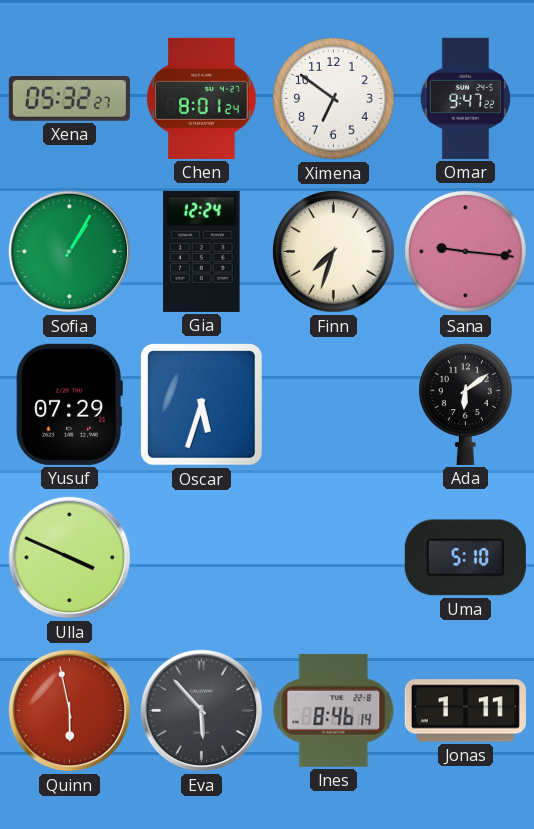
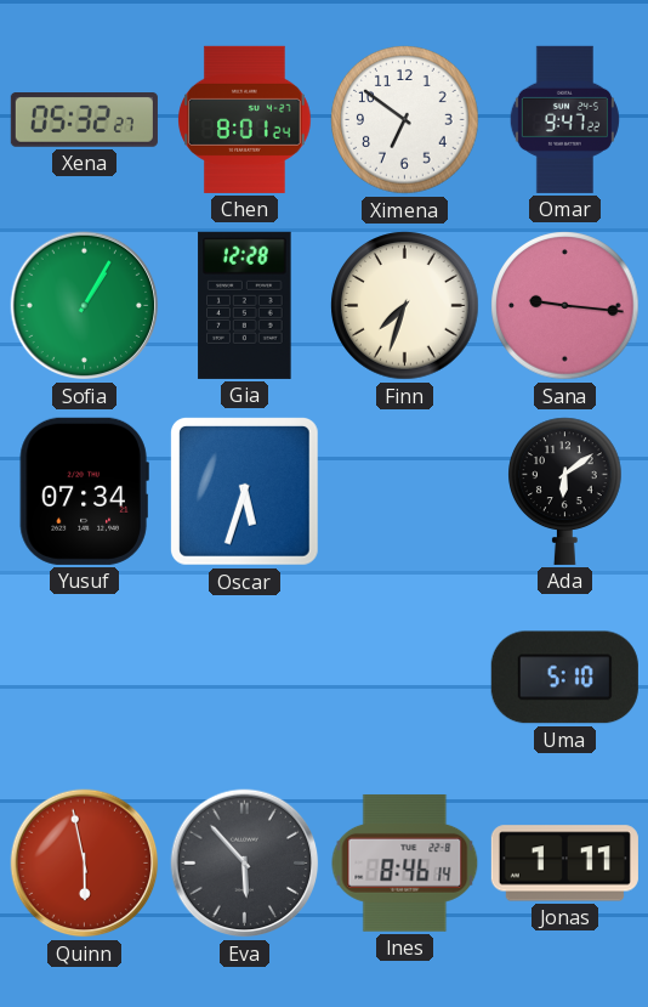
Gia: 12:24 -> 12:28 (245, 305)
Yusuf: 07:29 -> 07:34 (84, 491)
Ulla: 3:49 -> none (70, 558)
